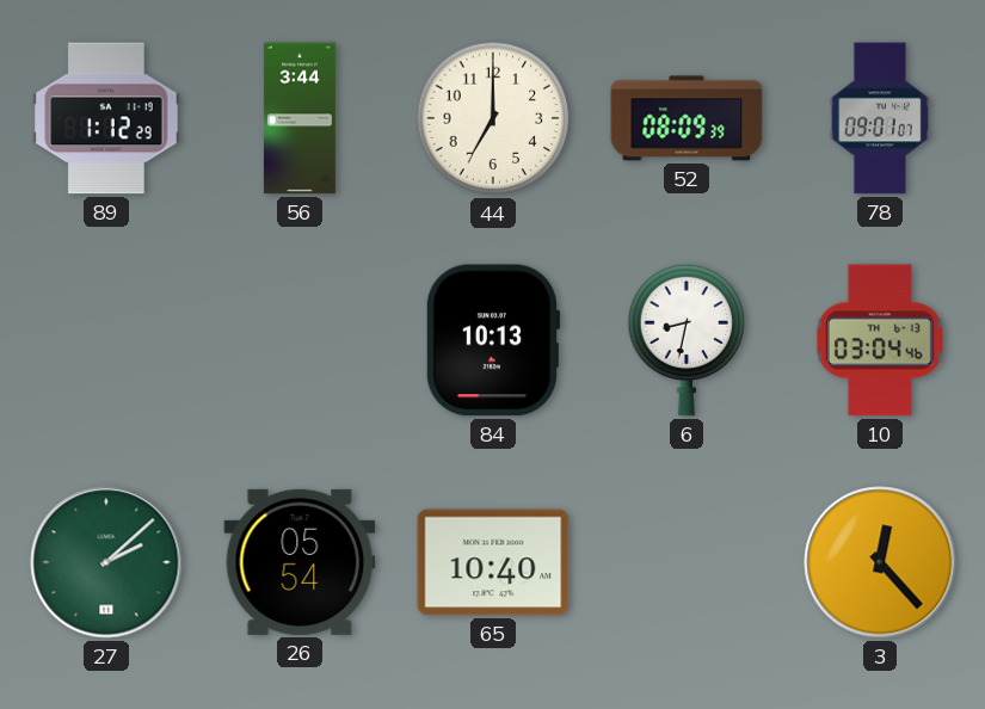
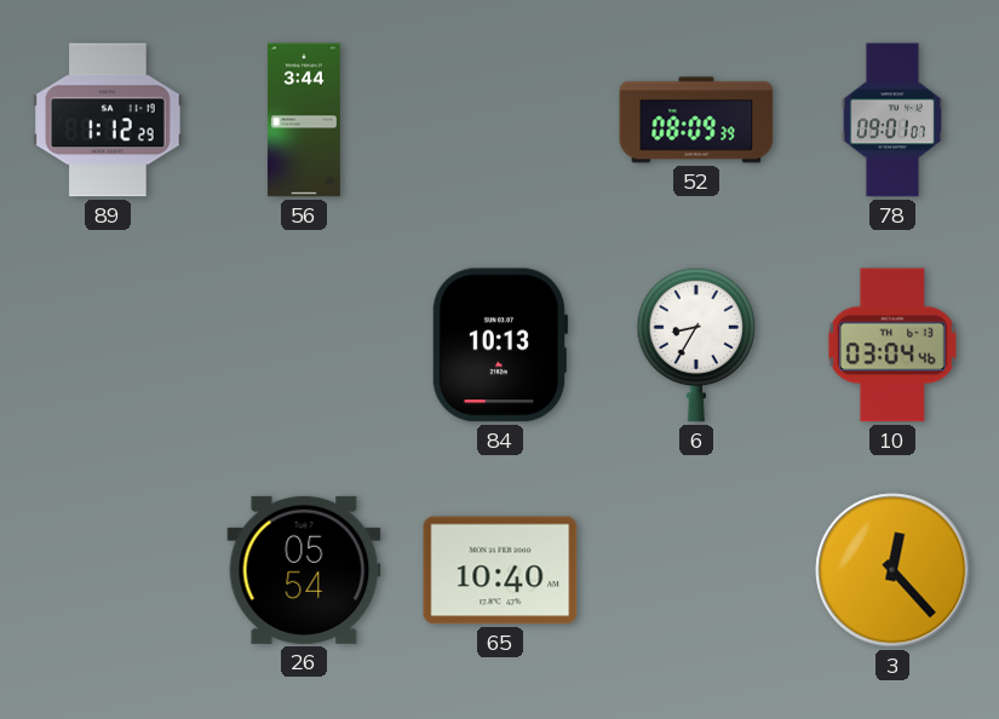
44: 7:00 -> none (493, 118)
6: 8:32 -> 8:35 (696, 345)
27: 2:08 -> none (106, 562)
